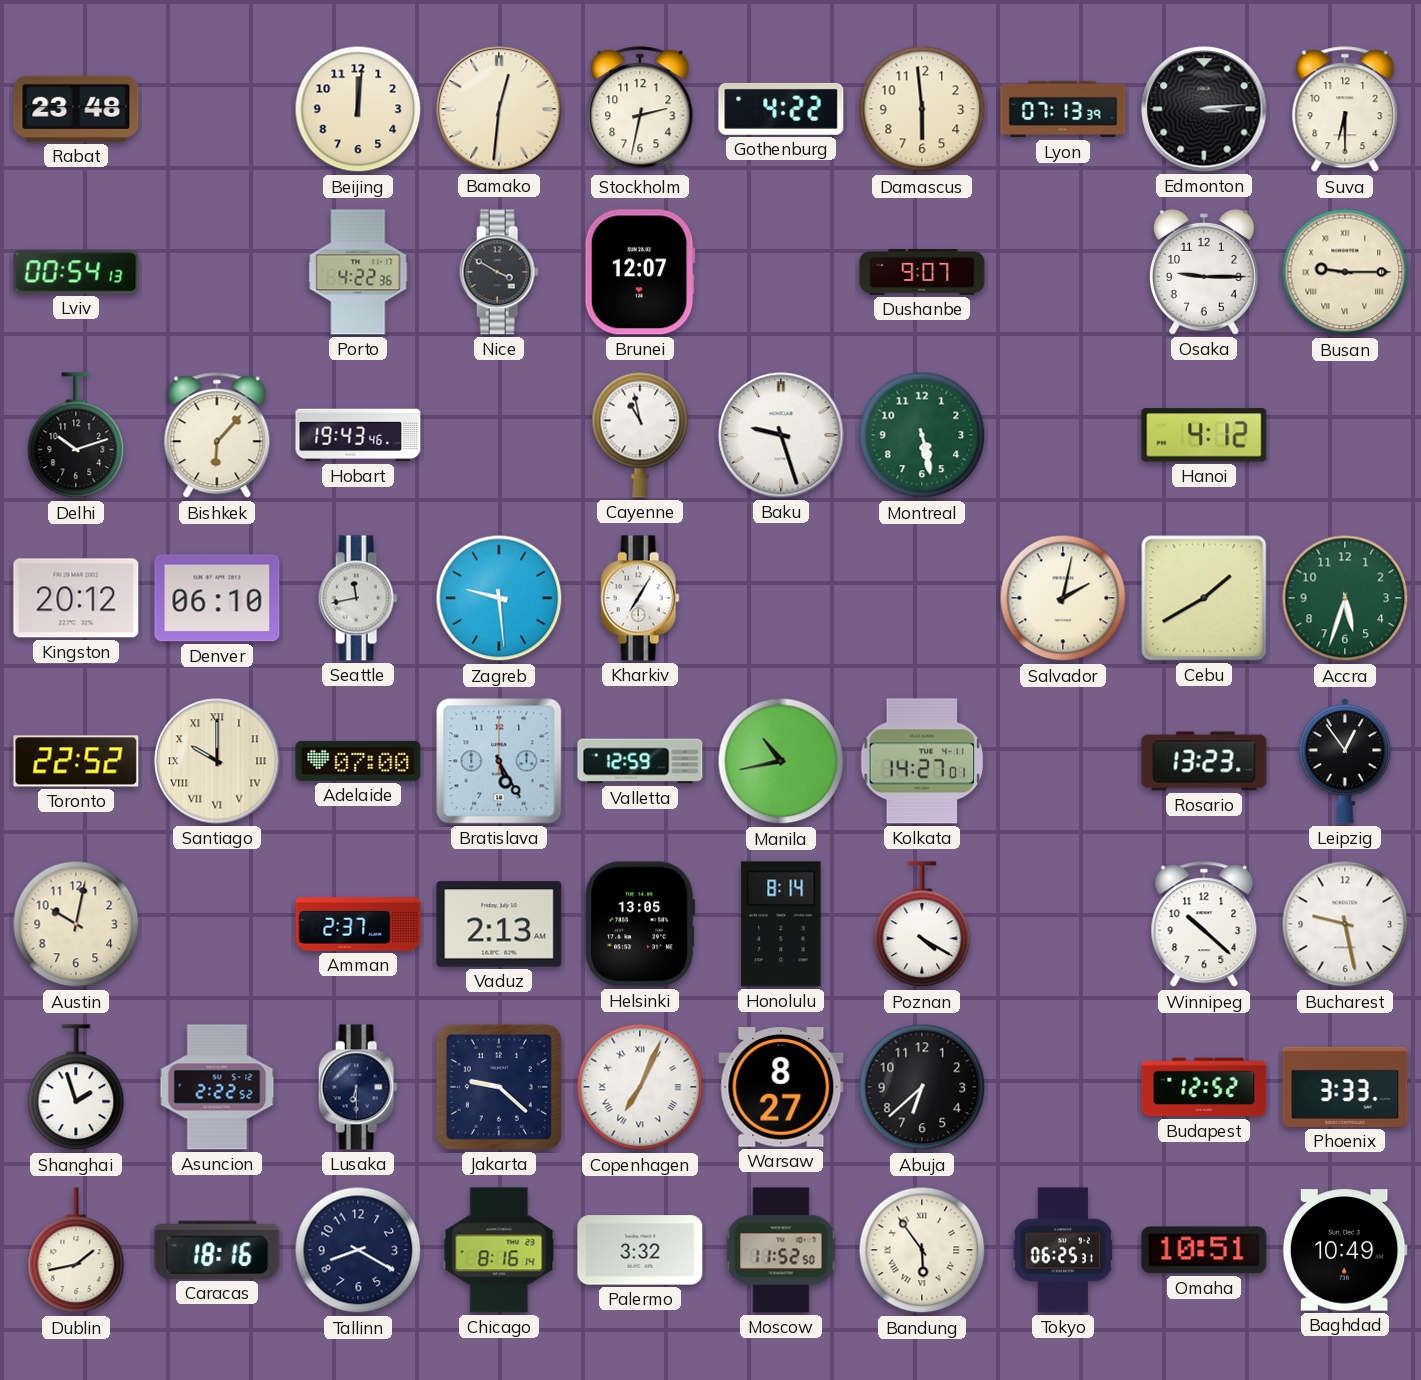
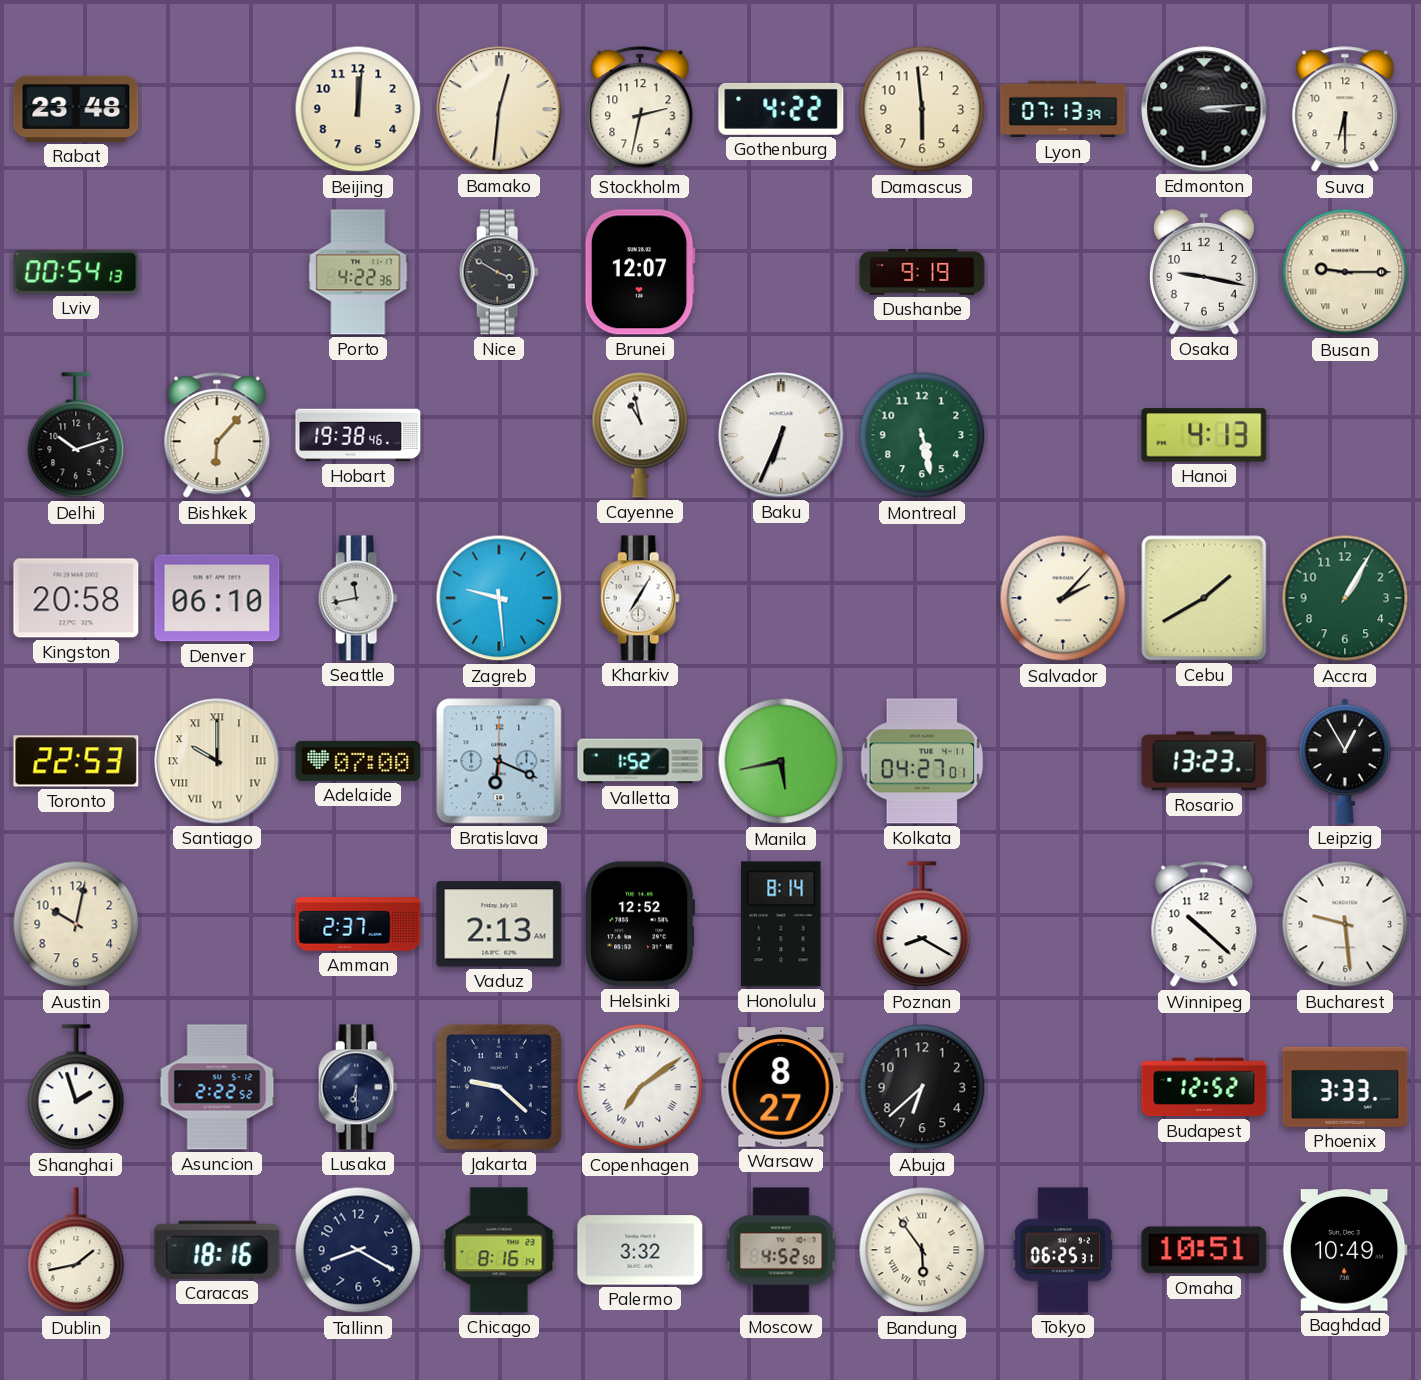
Dushanbe: 9:07 -> 9:19 (922, 273)
Osaka: 9:15 -> 9:17 (1205, 272)
Hobart: 19:43 -> 19:38 (358, 435)
Baku: 9:27 -> 6:34 (781, 435)
Hanoi: 4:12 -> 4:13 (1204, 435)
Kingston: 20:12 -> 20:58 (76, 598)
Salvador: 2:02 -> 2:07 (1063, 598)
Accra: 5:33 -> 1:05 (1345, 598)
Toronto: 22:52 -> 22:53 (76, 761)
Bratislava: 5:25 -> 6:19 (499, 761)
Valletta: 12:59 -> 1:52 (640, 761)
Manila: 10:43 -> 5:43 (781, 761)
Kolkata: 14:27 -> 04:27 (922, 761)
Leipzig: 12:54 -> 12:55 (1345, 761)
Helsinki: 13:05 -> 12:52 (639, 924)
Poznan: 4:20 -> 8:20 (922, 925)
Bucharest: 9:28 -> 9:29 (1345, 924)
Copenhagen: 7:04 -> 7:09 (640, 1087)
Moscow: 11:52 -> 4:52 (781, 1250)
